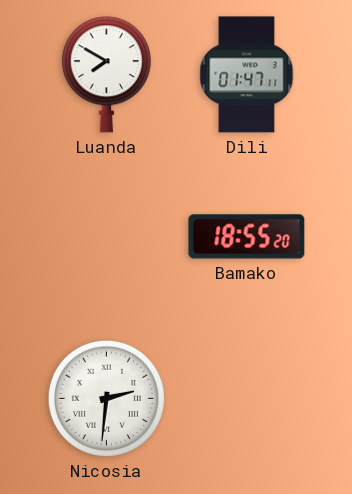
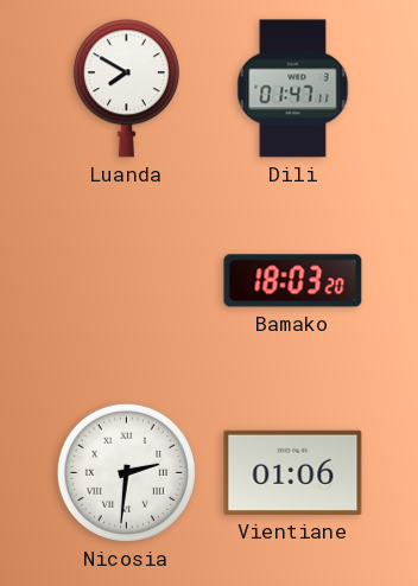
Bamako: 18:55 -> 18:03 (293, 281)
Vientiane: none -> 01:06 (293, 472)
